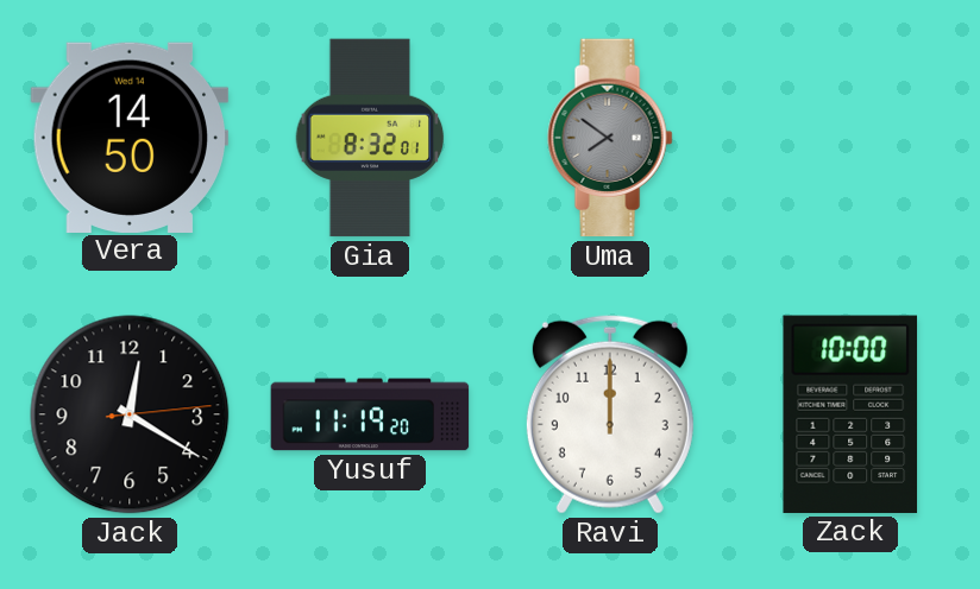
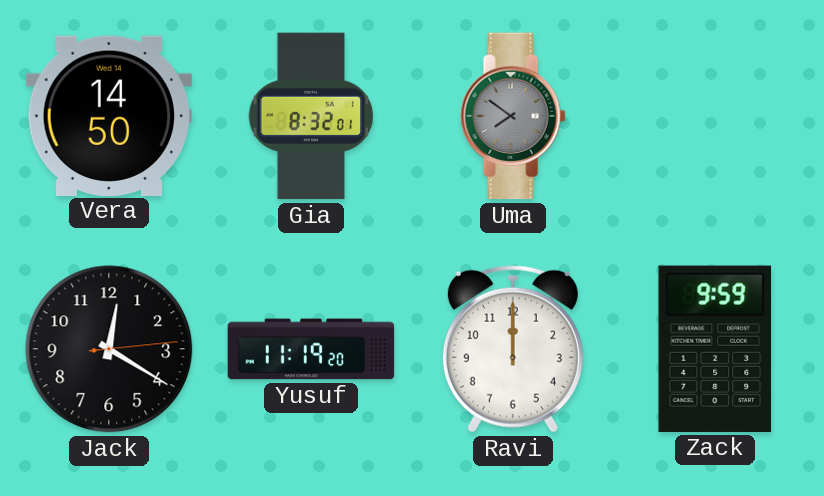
Zack: 10:00 -> 9:59 (715, 349)
